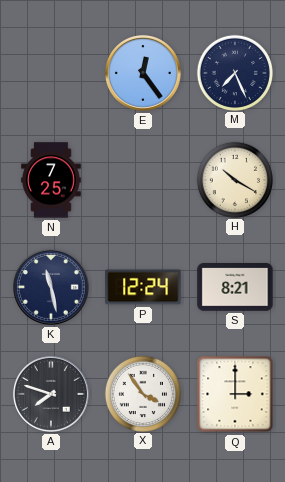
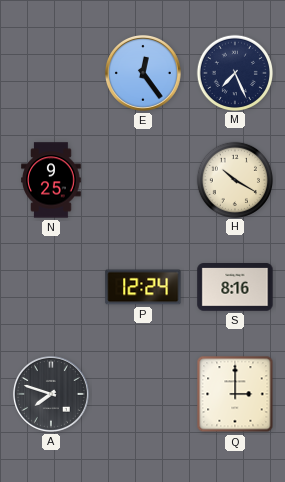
N: 7:25 -> 9:25 (51, 180)
K: 11:28 -> none (51, 287)
S: 8:21 -> 8:16 (235, 287)
X: 3:54 -> none (142, 393)
